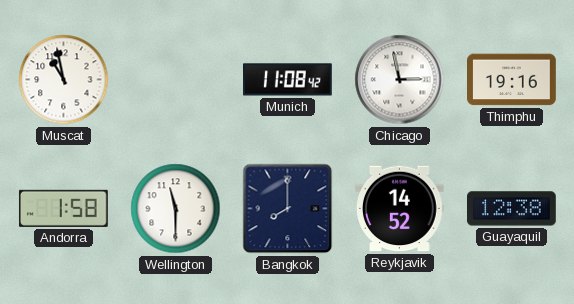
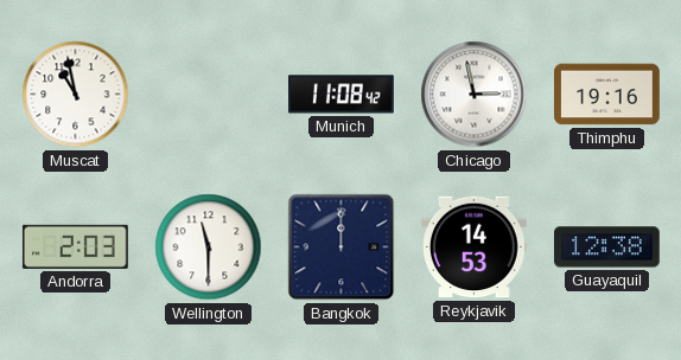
Andorra: 1:58 -> 2:03 (75, 246)
Bangkok: 8:00 -> 12:00 (342, 247)
Reykjavik: 14:52 -> 14:53 (475, 247)
